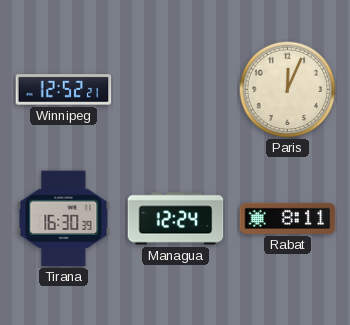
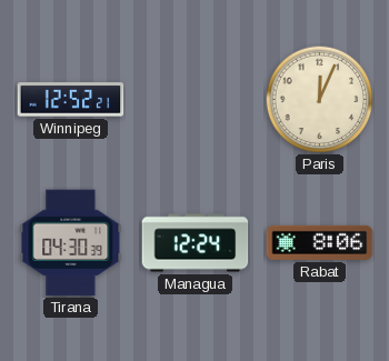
Tirana: 16:30 -> 04:30 (71, 243)
Rabat: 8:11 -> 8:06 (320, 242)
